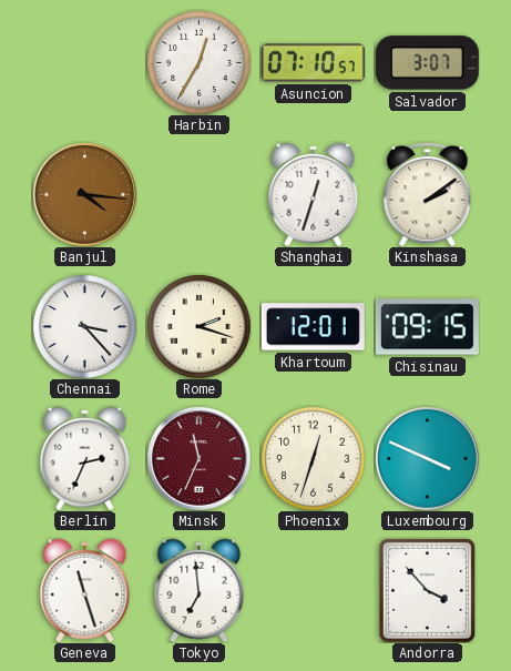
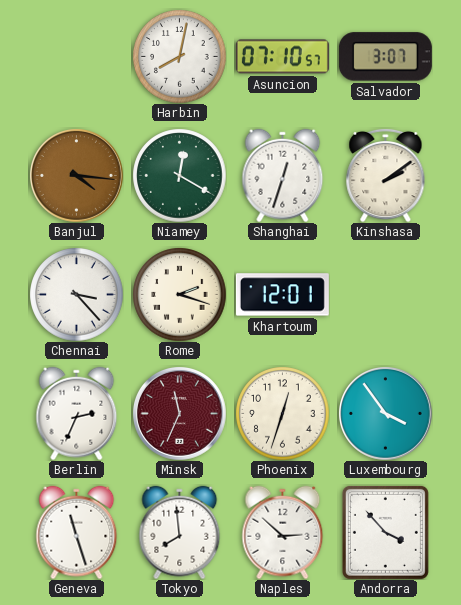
Harbin: 12:35 -> 8:02 (179, 56)
Niamey: none -> 12:20 (179, 175)
Chisinau: 09:15 -> none (427, 327)
Luxembourg: 3:49 -> 3:54 (386, 414)
Tokyo: 6:59 -> 7:59 (180, 532)
Naples: none -> 2:52 (283, 532)
